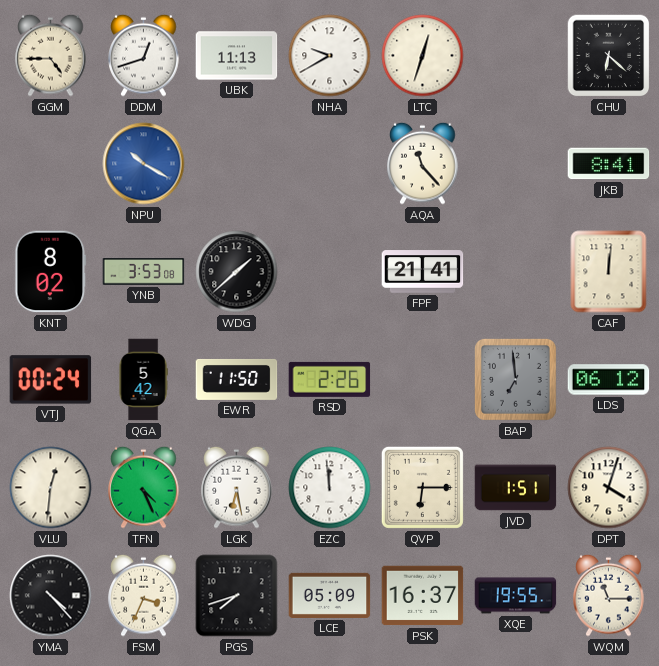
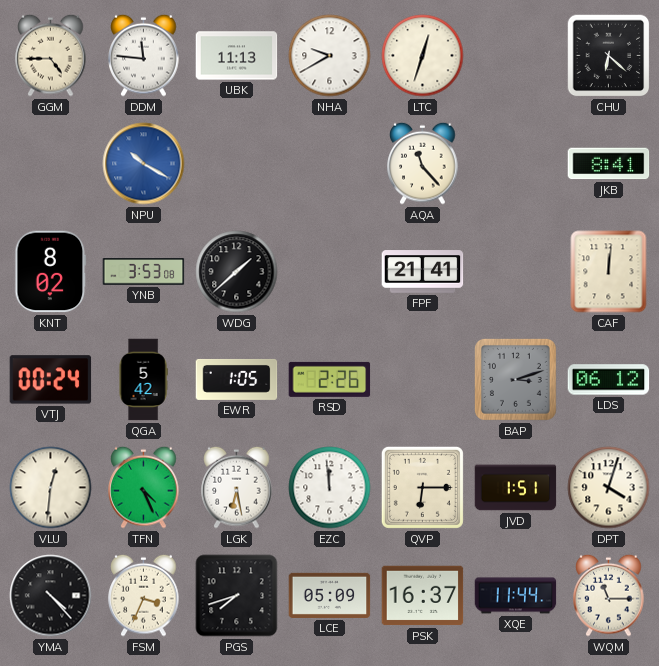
DDM: 12:42 -> 11:46 (144, 55)
EWR: 11:50 -> 1:05 (237, 379)
BAP: 6:59 -> 3:12 (515, 379)
XQE: 19:55 -> 11:44 (516, 596)
